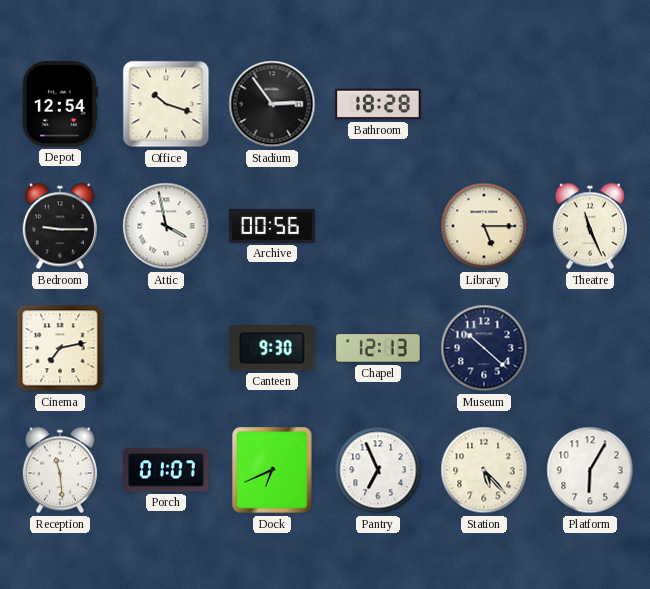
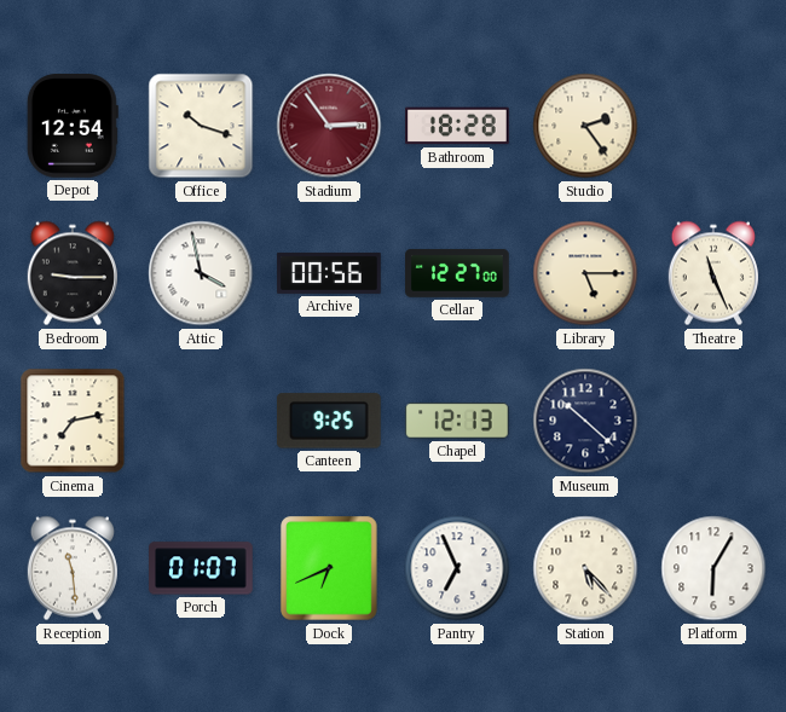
Stadium dial: black -> burgundy (329, 126)
Studio: none -> 2:24 (585, 126)
Cellar: none -> 12:27 (457, 274)
Canteen: 9:30 -> 9:25 (329, 421)
